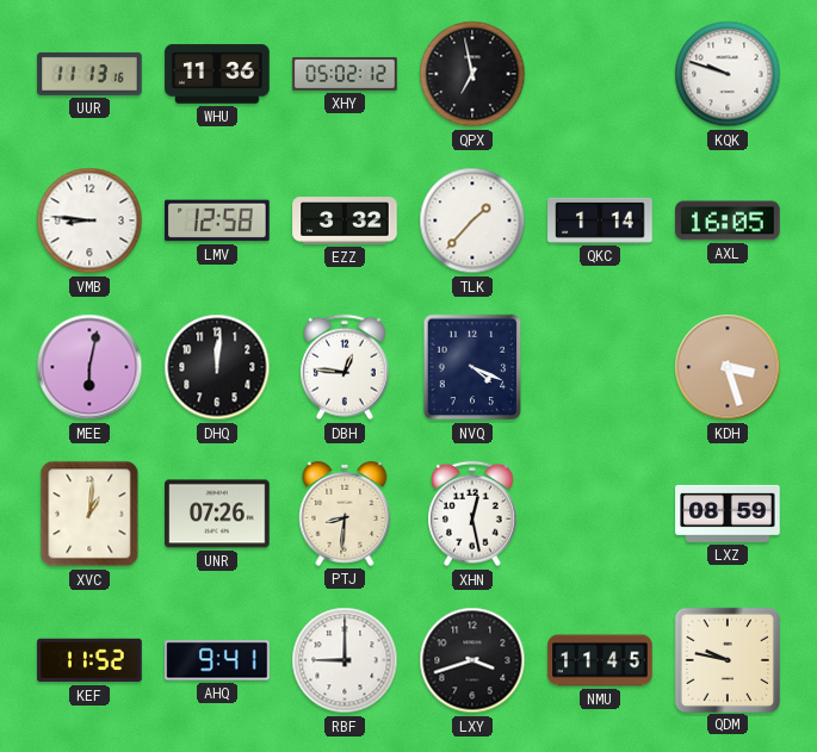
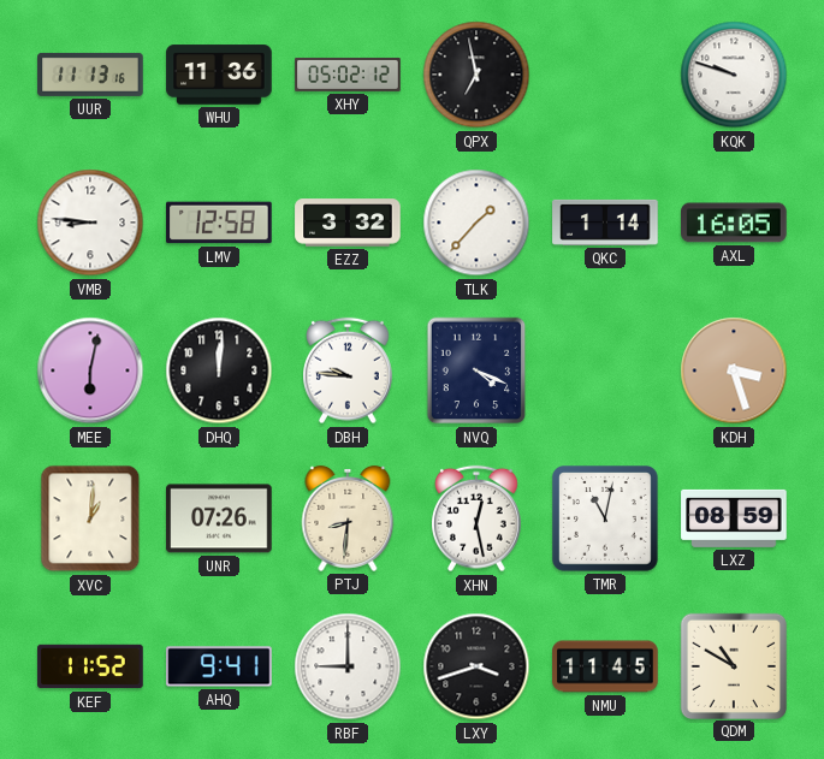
DBH: 12:46 -> 9:46 (349, 370)
TMR: none -> 11:02 (606, 520)
QDM: 9:47 -> 10:50 (733, 665)
